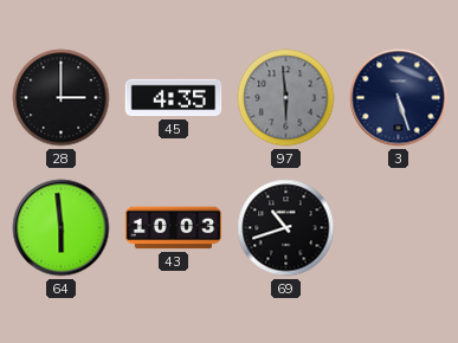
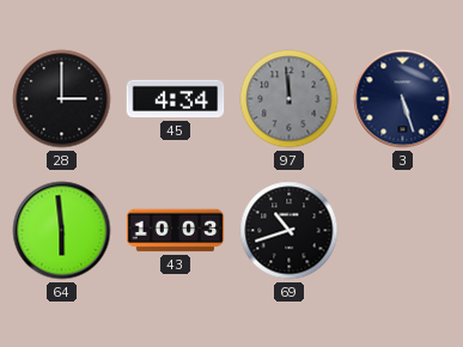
45: 4:35 -> 4:34 (176, 99)
97: 5:59 -> 11:59 (290, 99)
